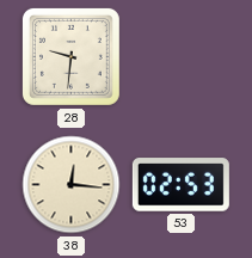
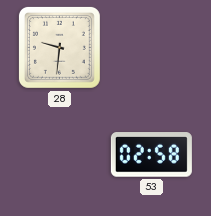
38: 12:16 -> none (72, 185)
53: 02:53 -> 02:58 (151, 155)
